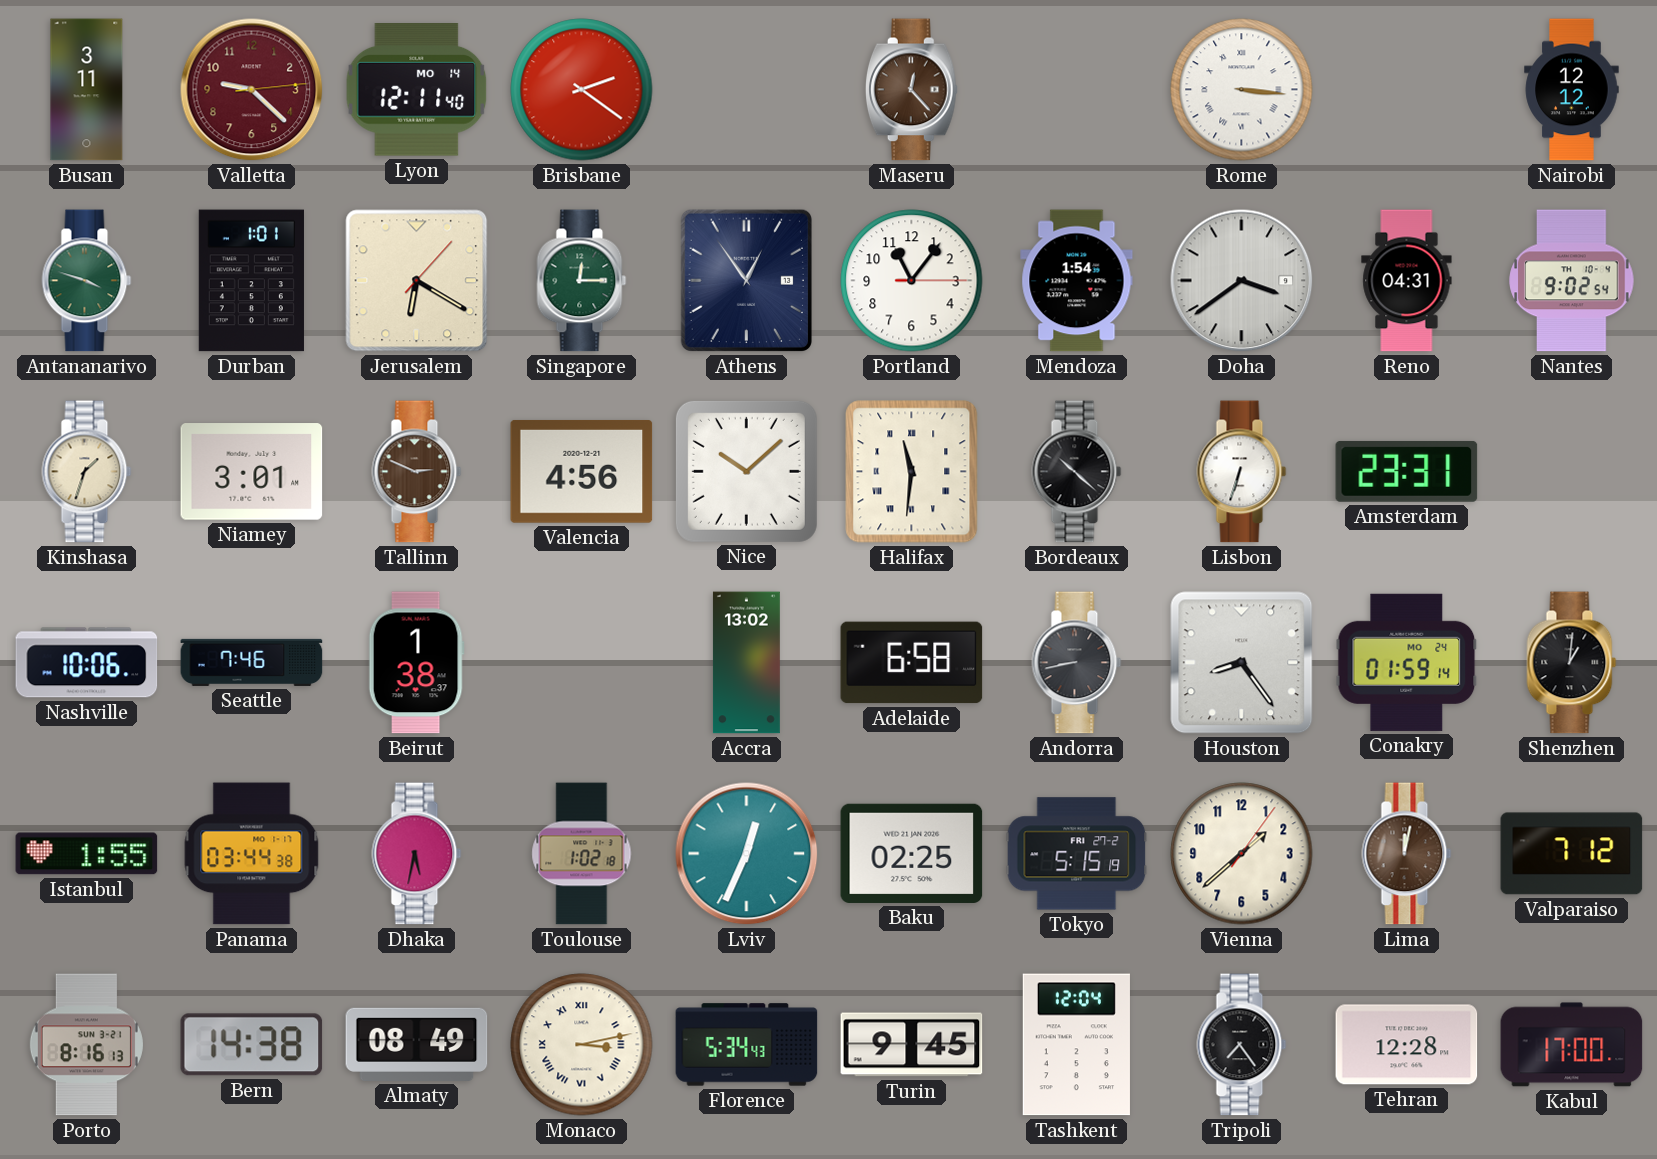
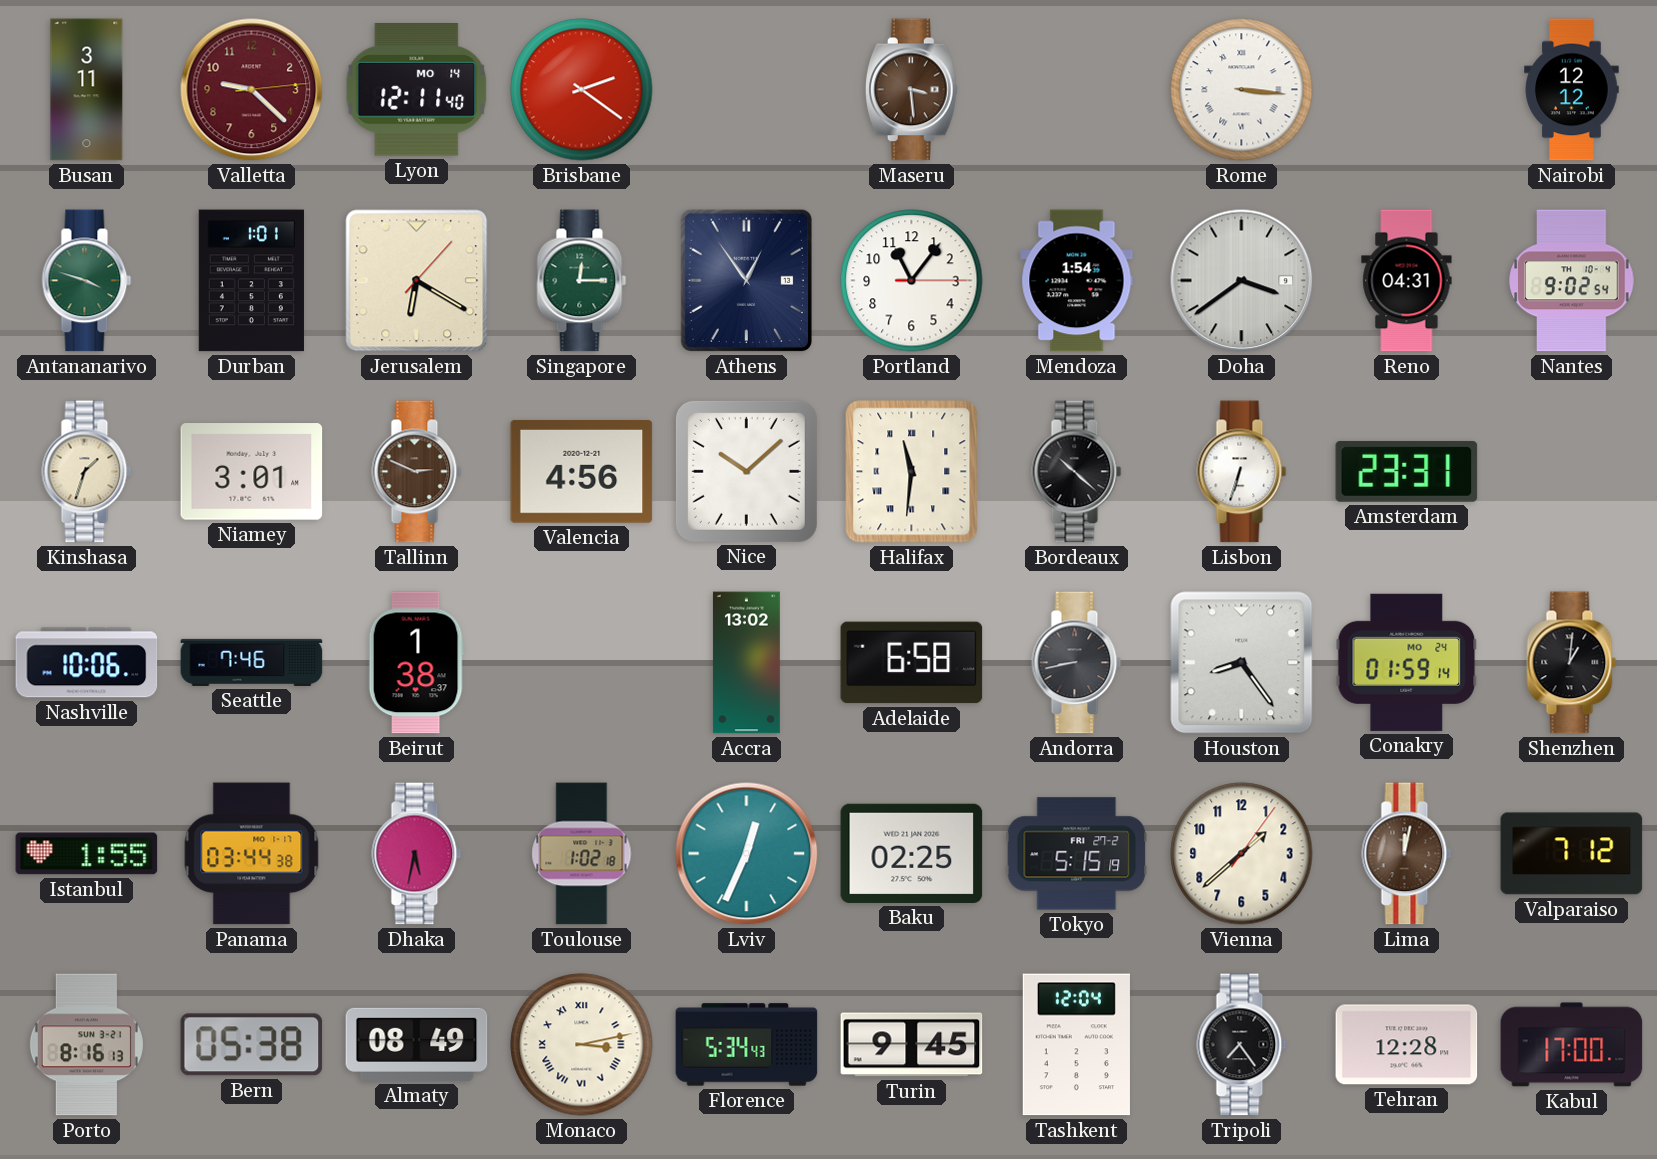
Maseru: 12:23 -> 3:29 (911, 90)
Bern: 14:38 -> 05:38 (252, 1045)
